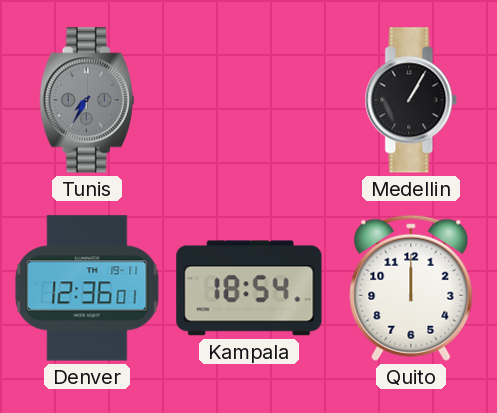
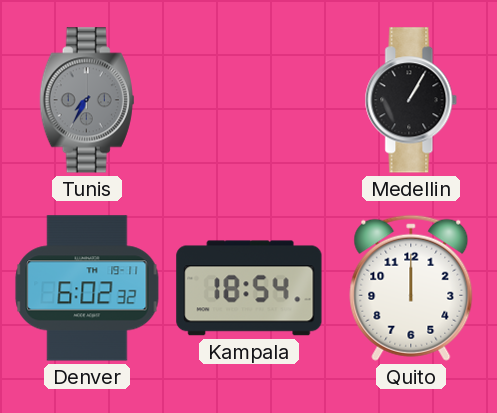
Denver: 12:36 -> 6:02 (87, 288)
